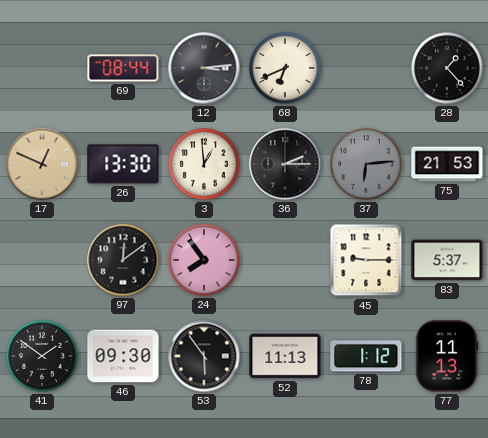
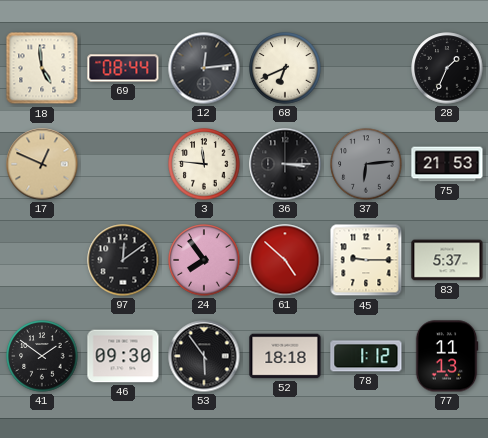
18: none -> 4:59 (42, 68)
12: 3:14 -> 12:14 (204, 68)
28: 1:23 -> 1:34 (447, 68)
26: 13:30 -> none (123, 164)
3: 12:59 -> 11:46 (204, 164)
36: 2:15 -> 3:15 (285, 164)
61: none -> 4:52 (285, 260)
52: 11:13 -> 18:18 (285, 356)
